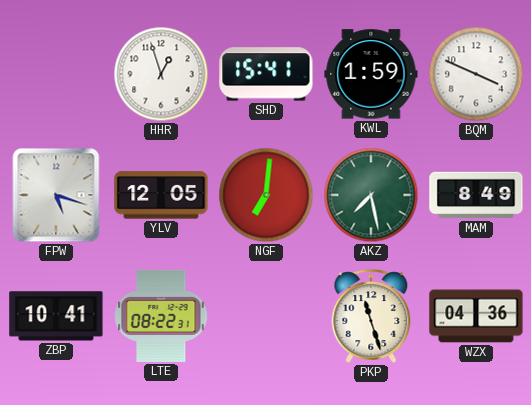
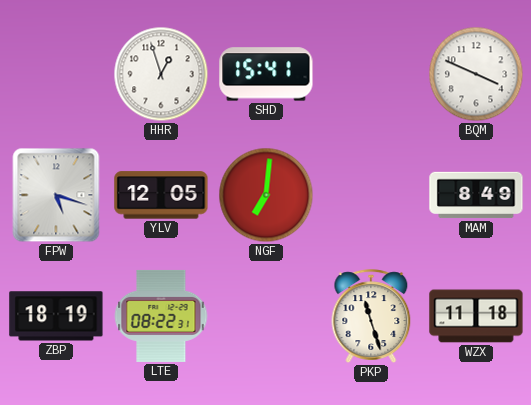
KWL: 1:59 -> none (371, 74)
AKZ: 7:28 -> none (371, 195)
ZBP: 10:41 -> 18:19 (56, 316)
WZX: 04:36 -> 11:18 (476, 316)
